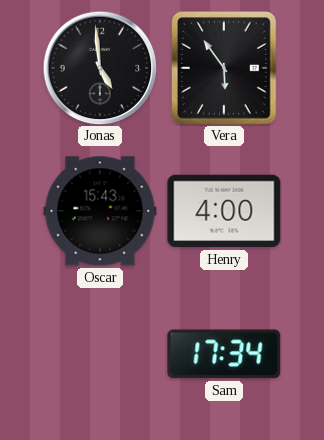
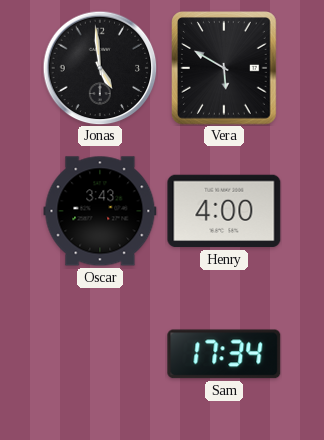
Vera: 5:54 -> 5:50 (225, 69)
Oscar: 15:43 -> 3:43 (100, 211)
